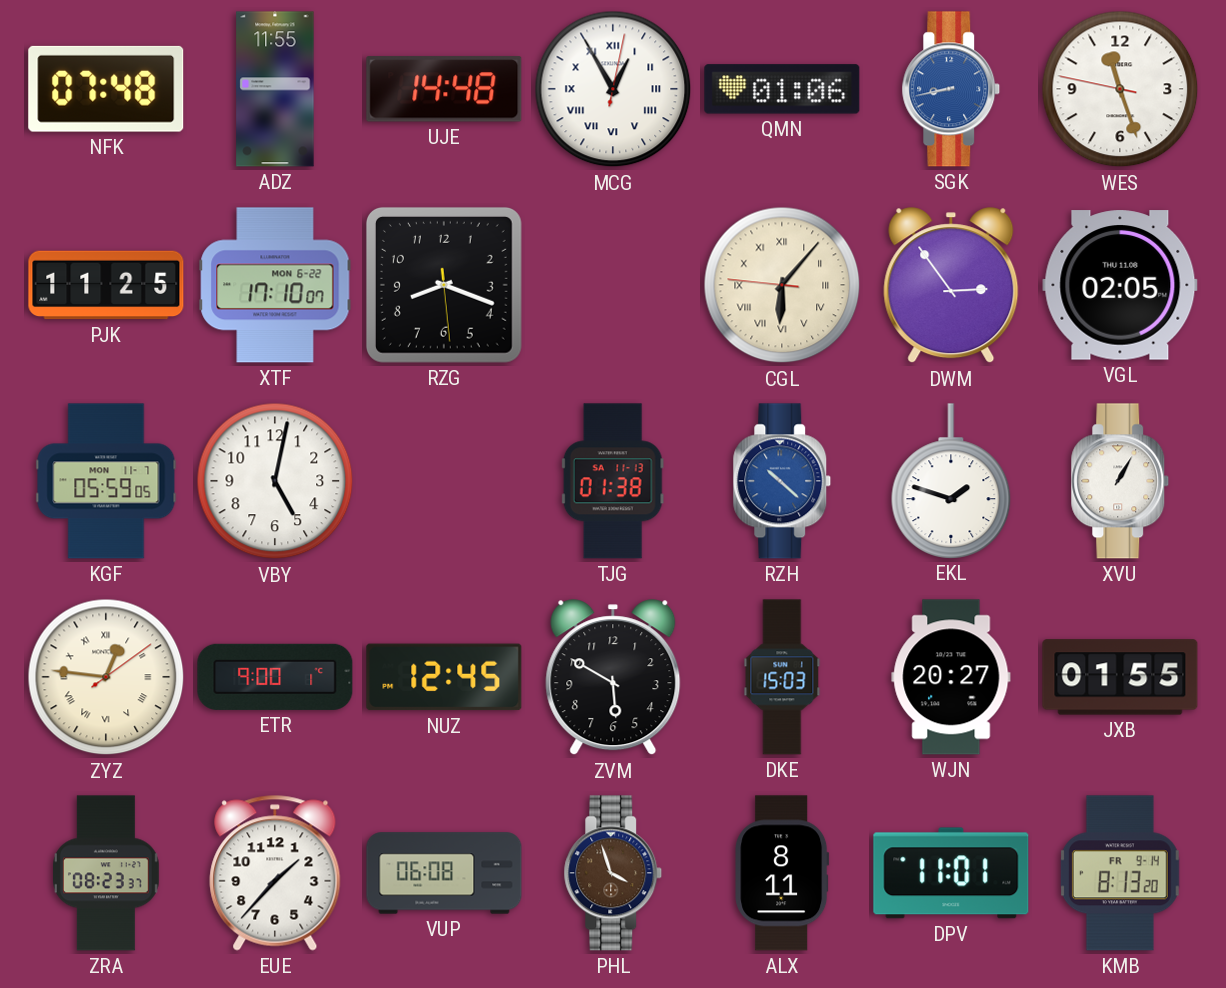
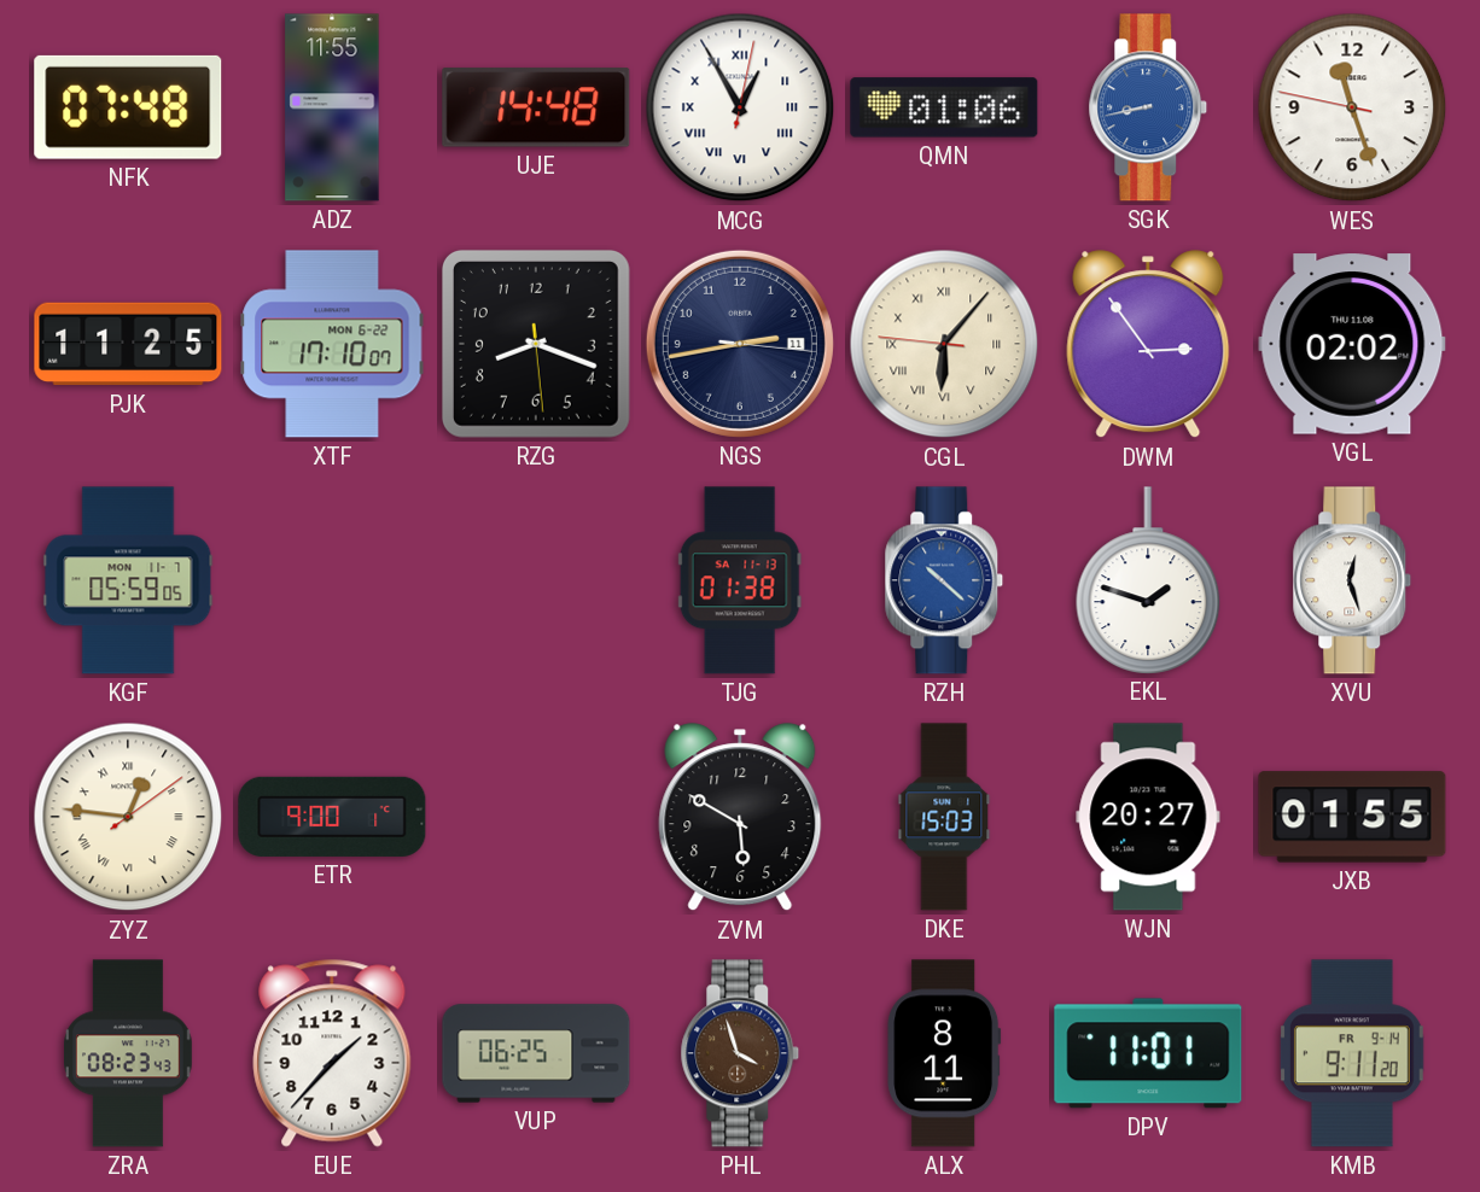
NGS: none -> 2:43 (740, 344)
VGL: 02:05 -> 02:02 (1352, 344)
VBY: 5:02 -> none (275, 481)
XVU: 1:05 -> 12:27 (1352, 580)
NUZ: 12:45 -> none (444, 677)
ZRA: 08:23:37 -> 08:23:43 (129, 1053)
VUP: 06:08 -> 06:25 (536, 1053)
KMB: 8:13 -> 9:11 (1352, 1053)
